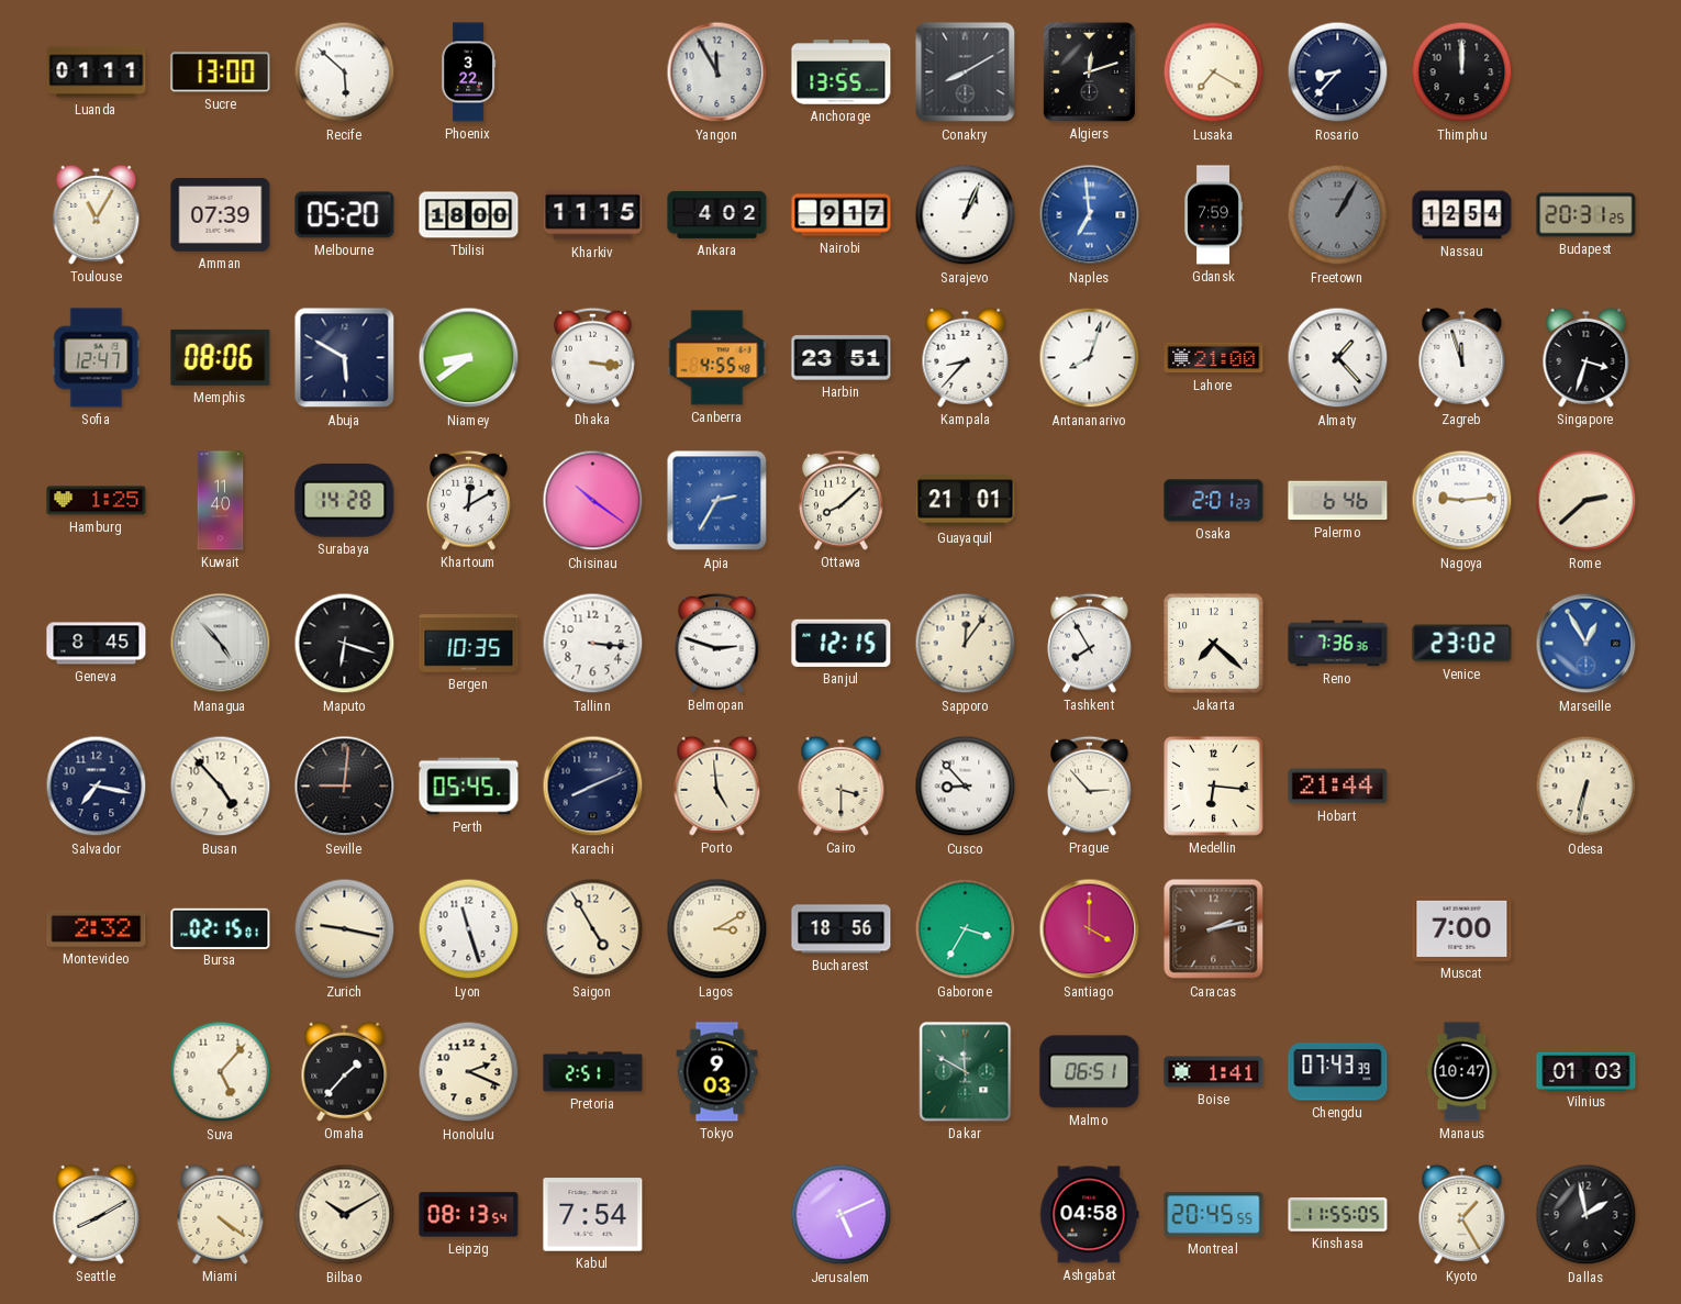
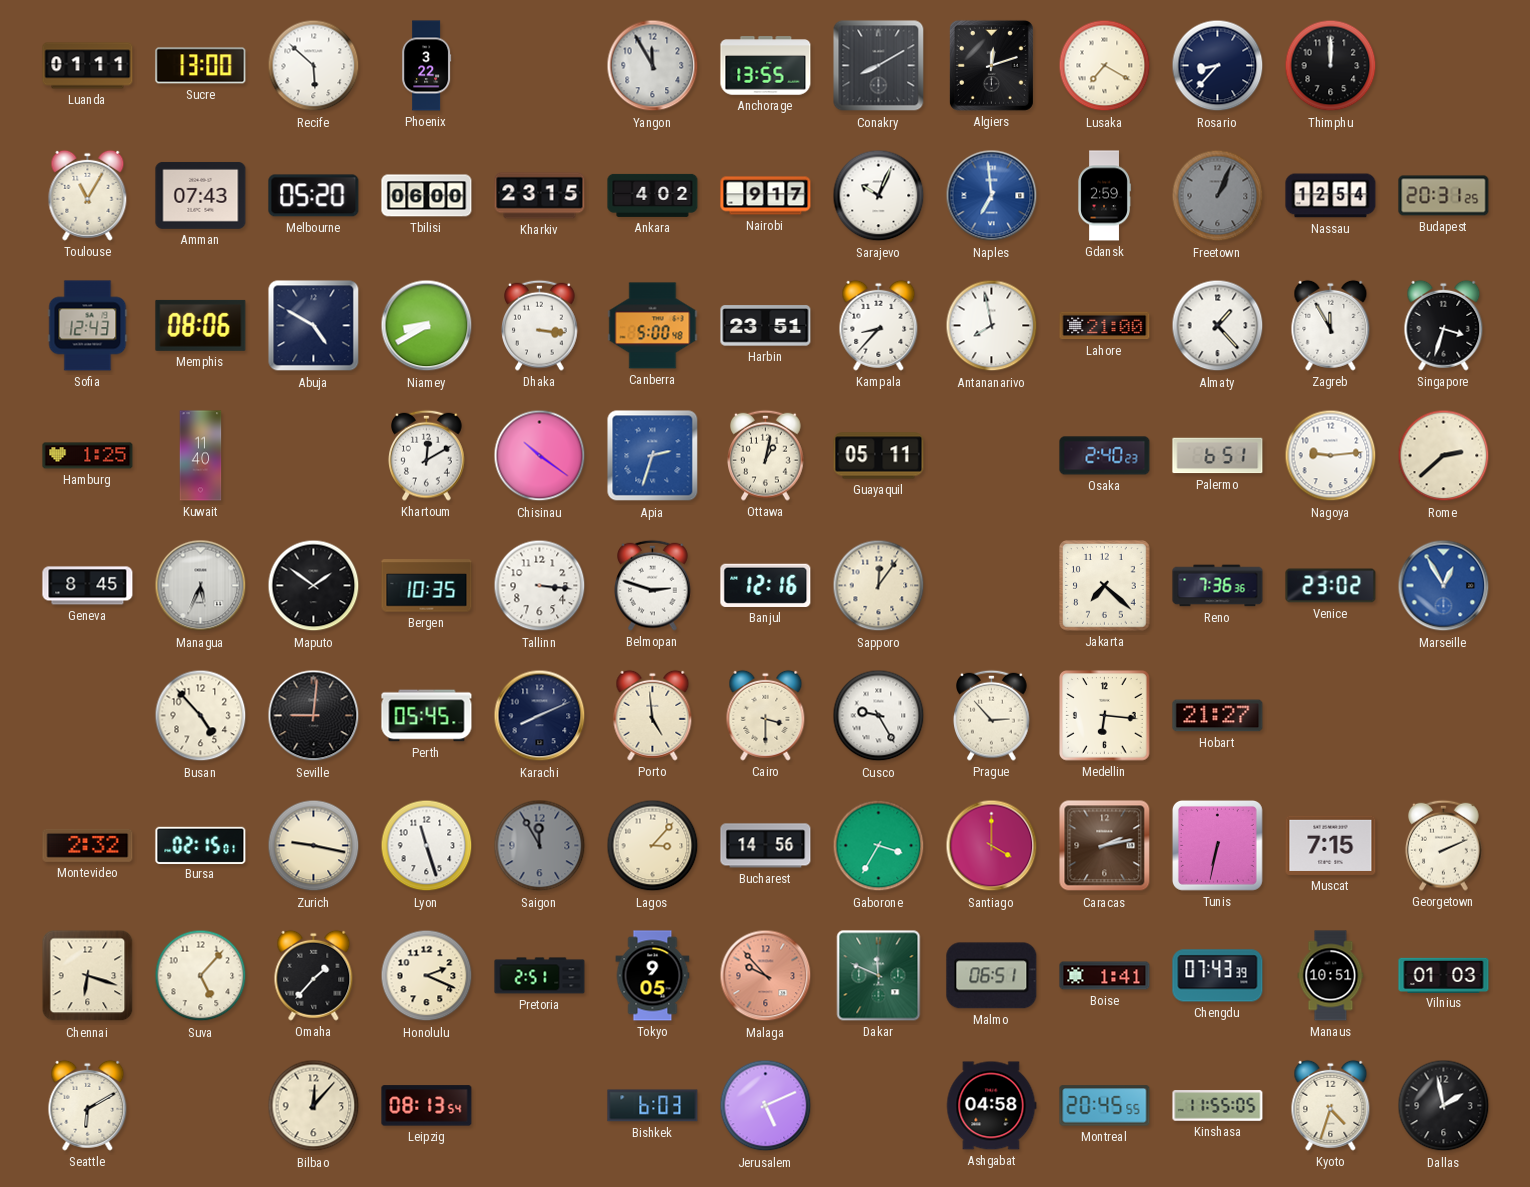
Amman: 07:39 -> 07:43 (201, 195)
Tbilisi: 18:00 -> 06:00 (427, 196)
Kharkiv: 11:15 -> 23:15 (540, 196)
Sarajevo: 1:04 -> 10:04 (879, 196)
Gdansk: 7:59 -> 2:59 (1104, 196)
Freetown: 1:05 -> 1:04 (1218, 196)
Sofia: 12:47 -> 12:43 (88, 326)
Abuja: 5:50 -> 4:50 (314, 326)
Niamey: 8:39 -> 8:40 (427, 326)
Canberra: 4:55 -> 5:00 (653, 326)
Antananarivo: 8:03 -> 7:58 (992, 326)
Zagreb: 11:57 -> 11:55 (1331, 325)
Surabaya: 14:28 -> none (345, 500)
Apia: 2:35 -> 2:33 (653, 456)
Ottawa: 8:08 -> 1:02 (766, 455)
Guayaquil: 21:01 -> 05:11 (879, 456)
Osaka: 2:01 -> 2:40 (1105, 456)
Palermo: 6:46 -> 6:51 (1218, 456)
Managua: 4:53 -> 5:34 (201, 586)
Maputo: 6:18 -> 1:51 (314, 586)
Banjul: 12:15 -> 12:16 (766, 585)
Tashkent: 7:55 -> none (1090, 643)
Salvador: 7:17 -> none (97, 787)
Cusco: 8:53 -> 9:25 (879, 716)
Hobart: 21:44 -> 21:27 (1218, 716)
Odesa: 6:32 -> none (1587, 787)
Saigon: 4:55 -> 11:55 (540, 846)
Saigon dial: cream -> grey (540, 846)
Lagos: 3:10 -> 3:07 (653, 846)
Bucharest: 18:56 -> 14:56 (766, 846)
Tunis: none -> 6:32 (1217, 845)
Muscat: 7:00 -> 7:15 (1331, 845)
Georgetown: none -> 2:11 (1444, 845)
Chennai: none -> 6:18 (88, 976)
Tokyo: 9:03 -> 9:05 (653, 976)
Malaga: none -> 9:53 (766, 976)
Dakar: 11:50 -> 11:49 (879, 976)
Manaus: 10:47 -> 10:51 (1331, 976)
Seattle: 8:10 -> 6:10 (88, 1105)
Miami: 4:21 -> none (221, 1214)
Bilbao: 10:10 -> 12:07 (314, 1106)
Kabul: 7:54 -> none (593, 1215)
Bishkek: none -> 6:03 (653, 1106)
Kyoto: 1:25 -> 4:33 (1331, 1105)
